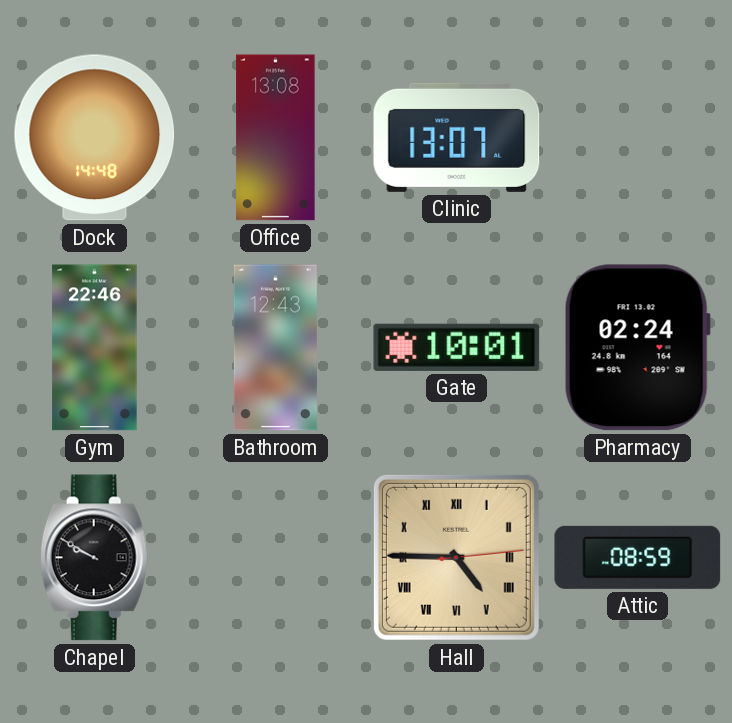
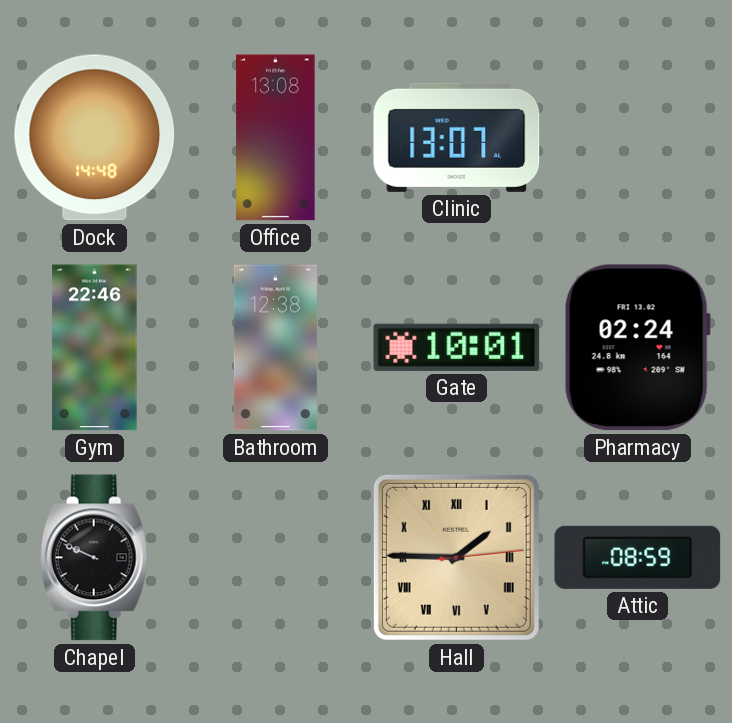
Bathroom: 12:43 -> 12:38 (275, 348)
Chapel: 9:50 -> 9:49 (94, 558)
Hall: 4:45 -> 1:45 (456, 557)
